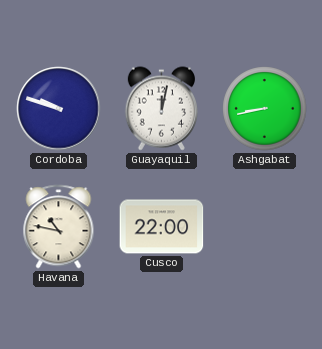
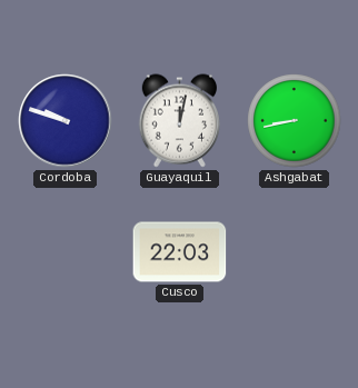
Havana: 10:47 -> none (59, 227)
Cusco: 22:00 -> 22:03 (180, 252)
